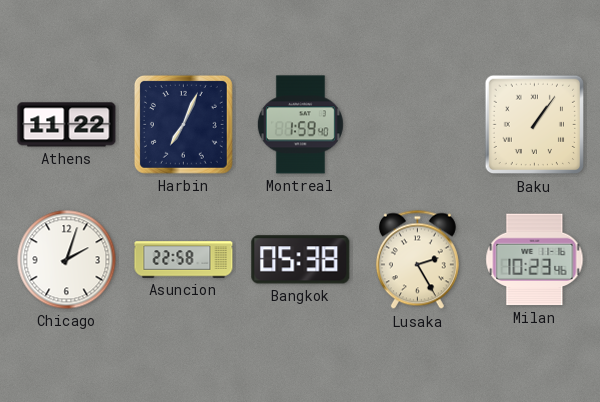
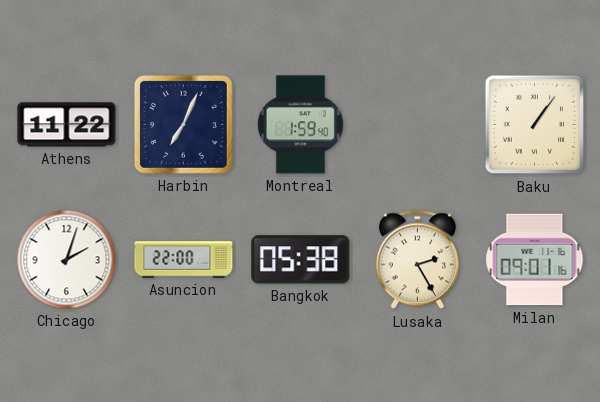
Asuncion: 22:58 -> 22:00 (184, 260)
Milan: 10:23 -> 09:01 (535, 260)
